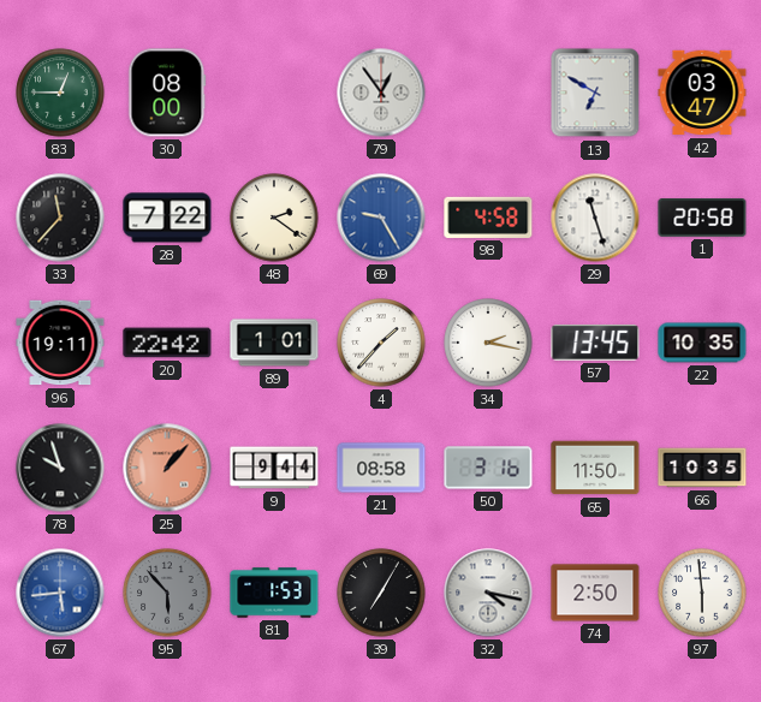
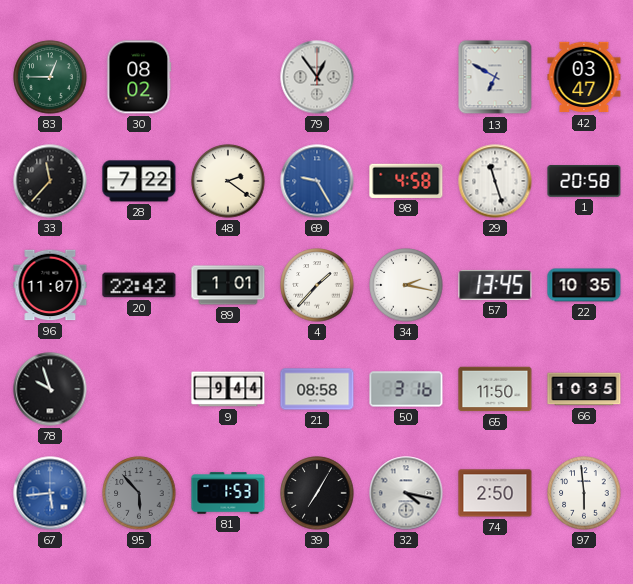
30: 08:00 -> 08:02 (139, 77)
96: 19:11 -> 11:07 (50, 285)
25: 1:07 -> none (167, 468)
